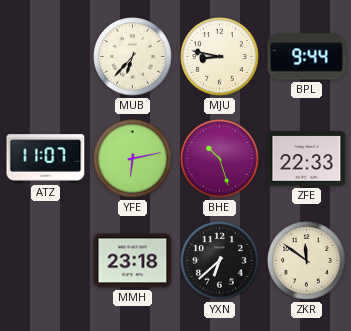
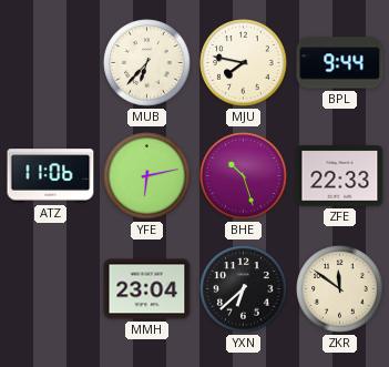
MJU: 8:47 -> 7:47 (244, 63)
ATZ: 11:07 -> 11:06 (51, 176)
MMH: 23:18 -> 23:04 (147, 289)
